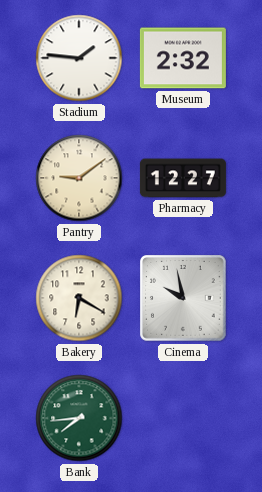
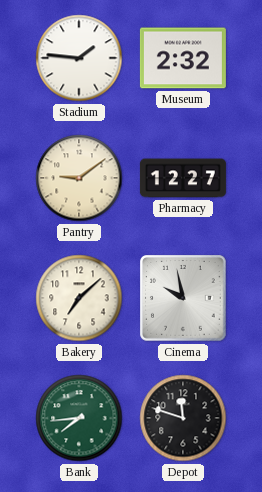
Bakery: 6:20 -> 7:08 (79, 298)
Depot: none -> 11:48 (183, 418)
